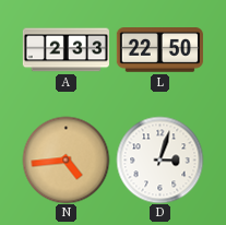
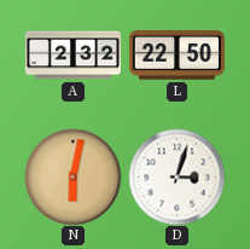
A: 2:33 -> 2:32 (72, 56)
N: 4:44 -> 6:02 (72, 176)
